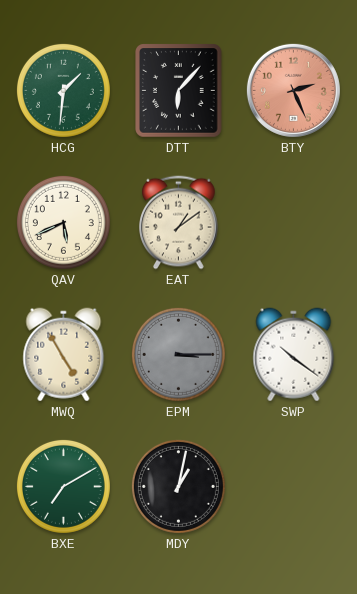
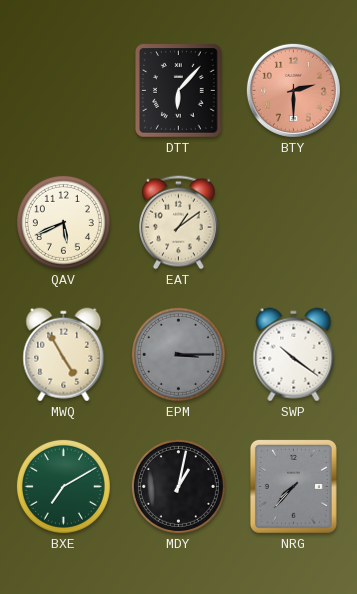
HCG: 1:31 -> none (63, 90)
BTY: 2:26 -> 2:30 (293, 90)
NRG: none -> 7:37 (293, 486)
